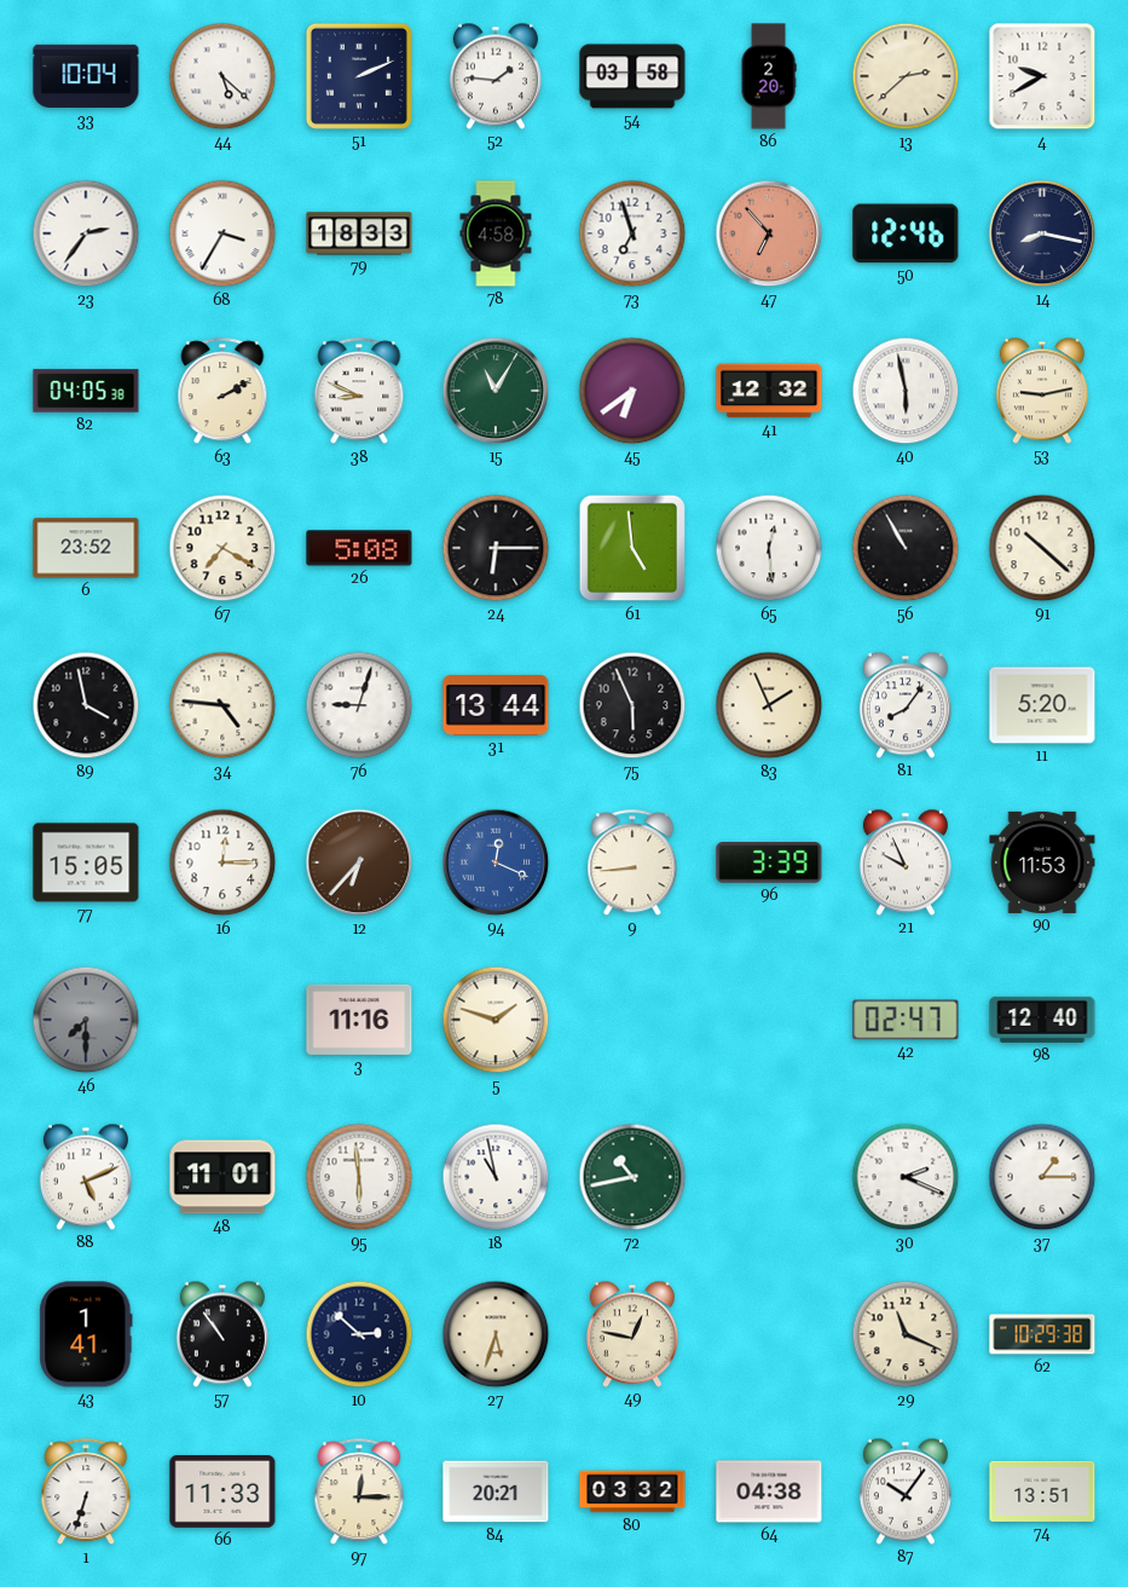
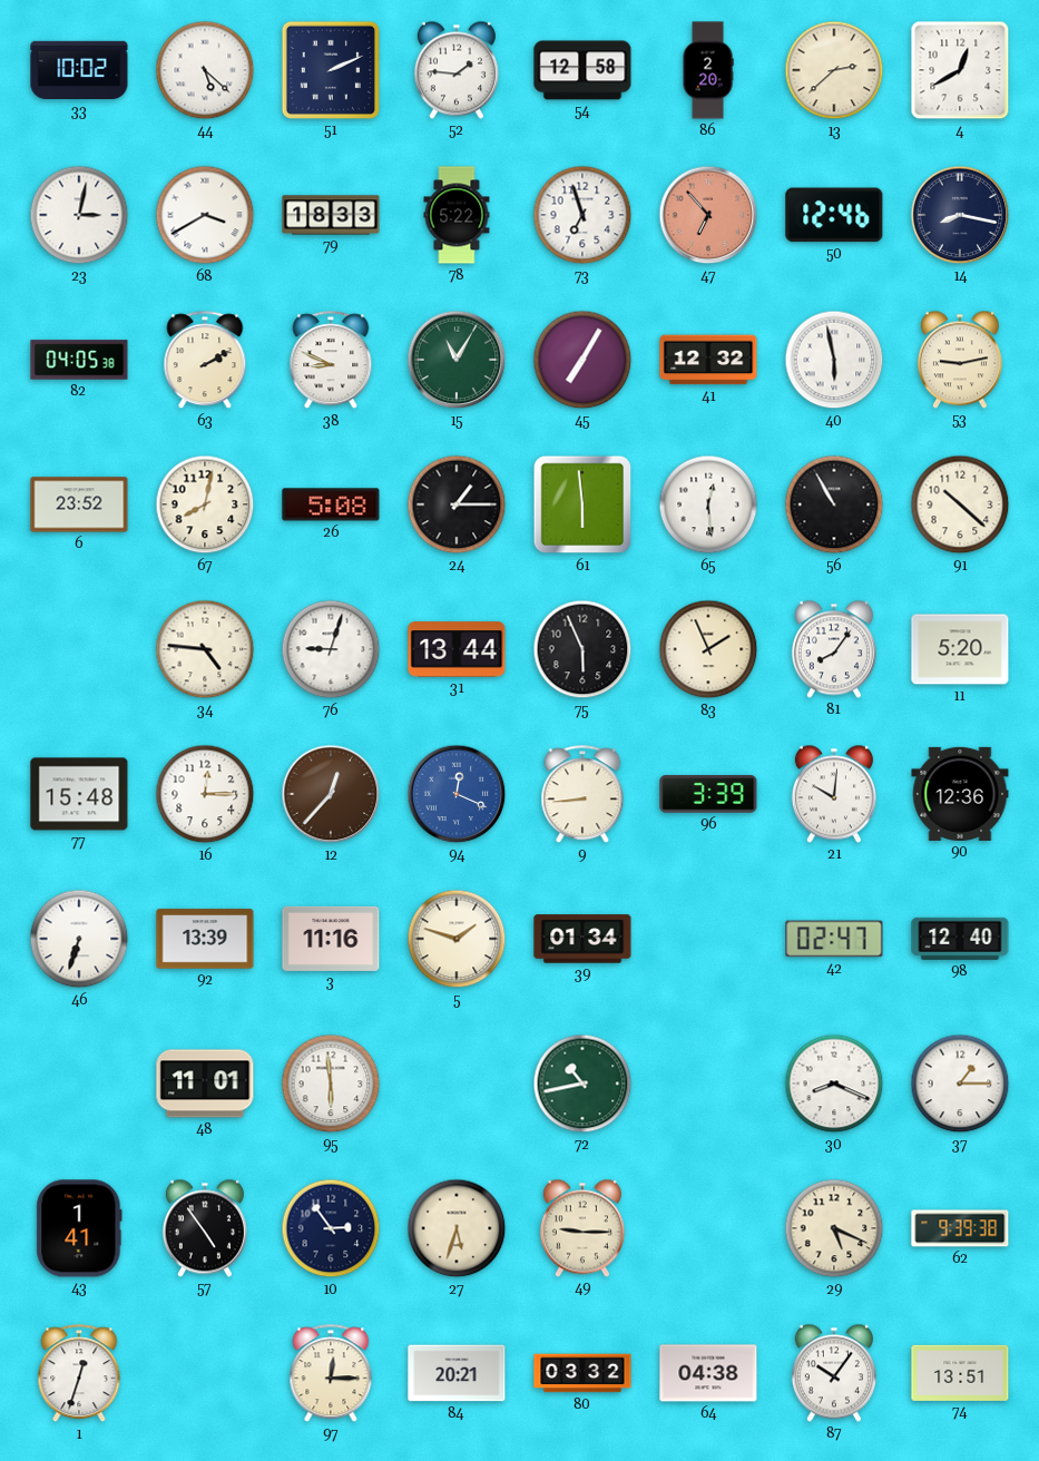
33: 10:04 -> 10:02 (79, 70)
54: 03:58 -> 12:58 (582, 70)
4: 9:40 -> 12:40 (960, 70)
23: 2:36 -> 3:02 (79, 215)
68: 3:35 -> 3:40 (205, 215)
78: 4:58 -> 5:22 (457, 215)
45: 6:39 -> 7:05 (582, 360)
67: 7:20 -> 8:02 (205, 504)
24: 6:15 -> 1:15 (457, 504)
61: 4:59 -> 5:59 (582, 504)
89: 3:58 -> none (86, 705)
77: 15:05 -> 15:48 (79, 794)
12: 6:37 -> 12:37 (331, 794)
21: 9:56 -> 10:01 (834, 794)
90: 11:53 -> 12:36 (960, 794)
46: 7:30 -> 6:33 (79, 939)
46 dial: grey -> white (79, 939)
92: none -> 13:39 (205, 939)
39: none -> 01:34 (582, 939)
88: 5:11 -> none (86, 1177)
18: 10:58 -> none (496, 1177)
30: 2:19 -> 8:19 (834, 1084)
57: 10:54 -> 4:54 (205, 1228)
10: 2:52 -> 2:54 (331, 1228)
49: 12:47 -> 9:15 (582, 1228)
29: 11:19 -> 5:19 (834, 1228)
62: 10:29 -> 9:39 (960, 1228)
1: 6:33 -> 12:33 (79, 1374)
66: 11:33 -> none (222, 1493)
